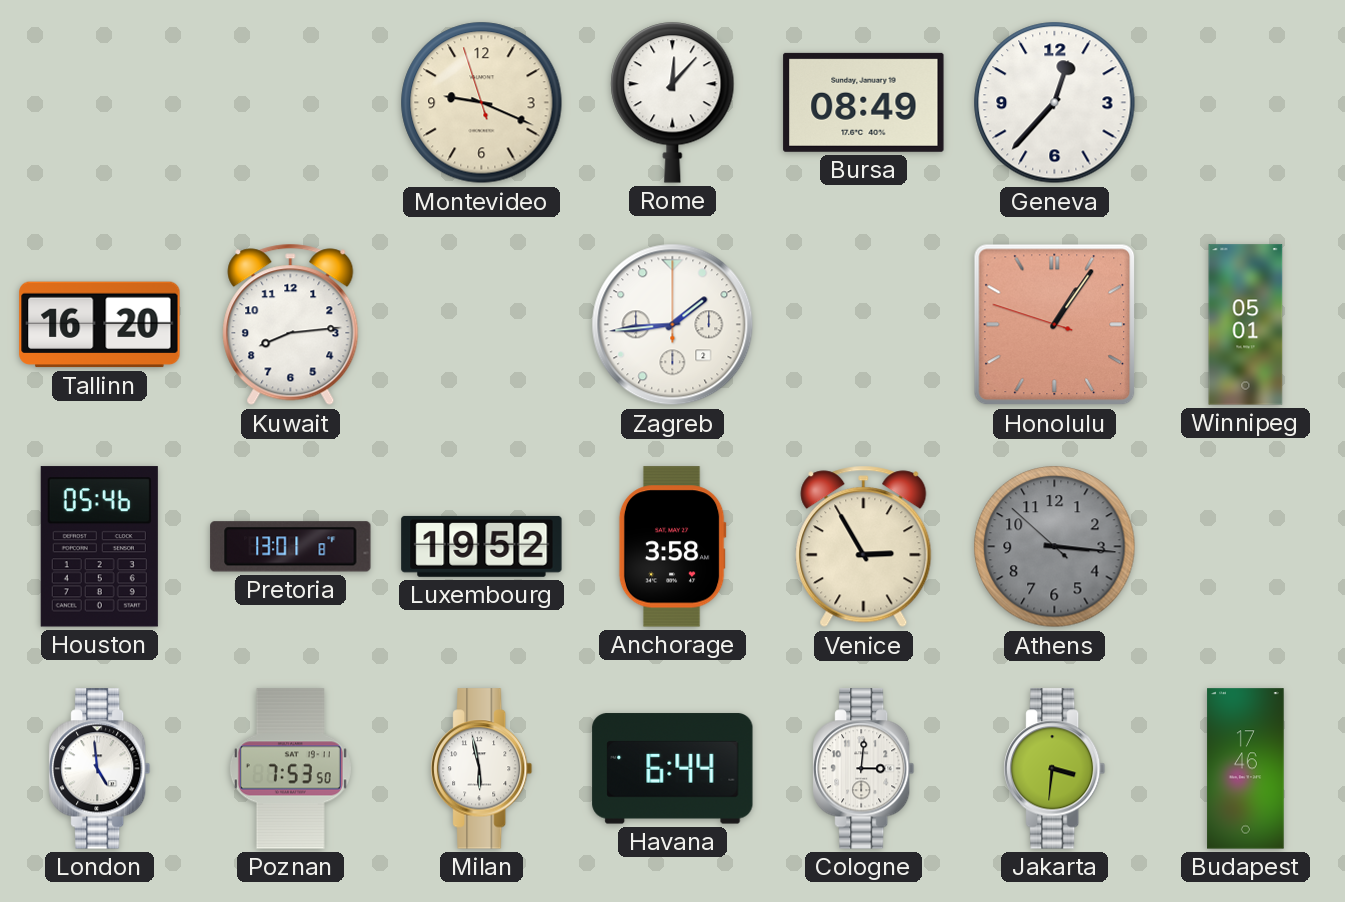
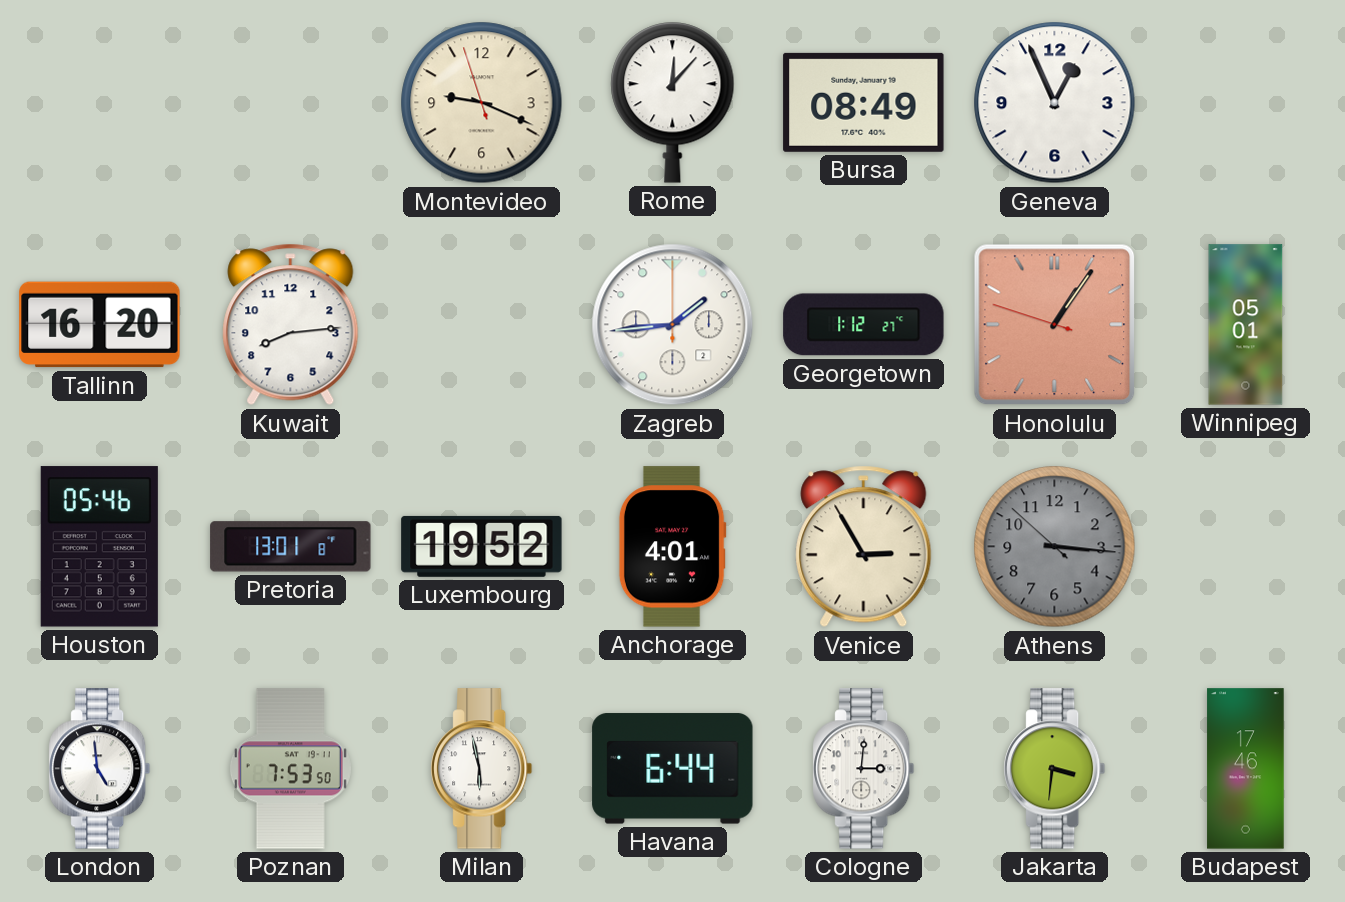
Geneva: 12:37 -> 12:56 (1055, 103)
Georgetown: none -> 1:12 (864, 325)
Anchorage: 3:58 -> 4:01 (672, 547)
